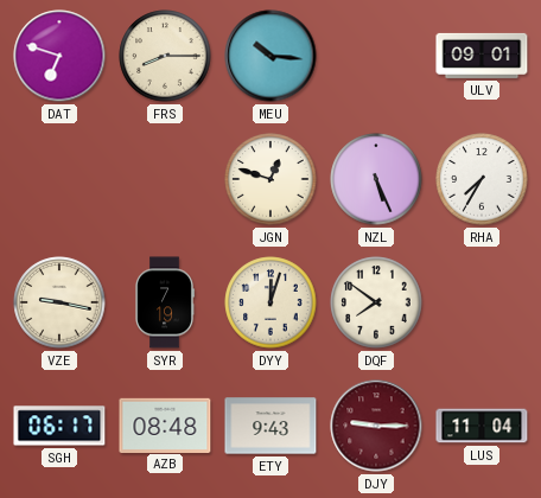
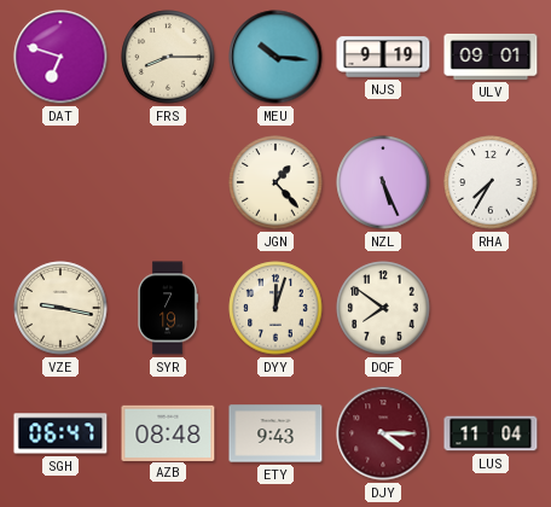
NJS: none -> 9:19 (383, 57)
JGN: 12:48 -> 1:23 (275, 182)
SGH: 06:17 -> 06:47 (60, 433)
DJY: 9:15 -> 4:15 (383, 433)
